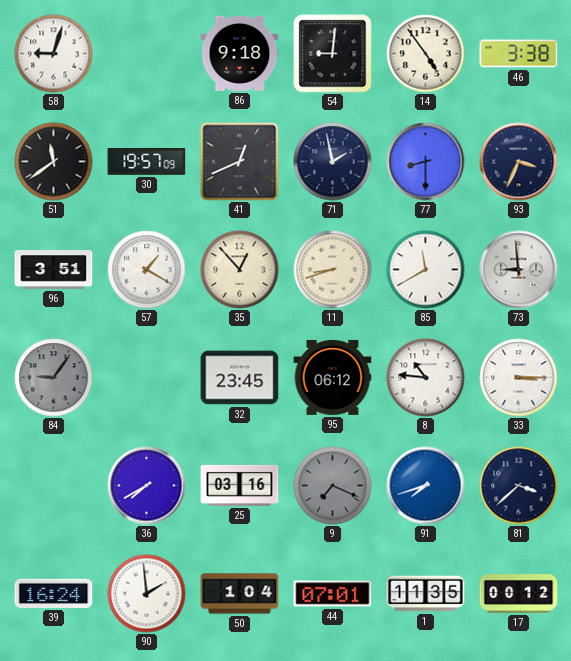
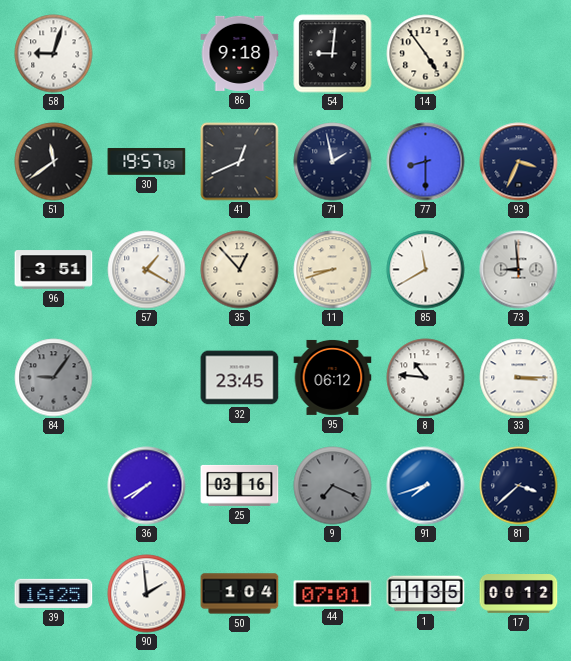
46: 3:38 -> none (519, 54)
39: 16:24 -> 16:25 (54, 593)
